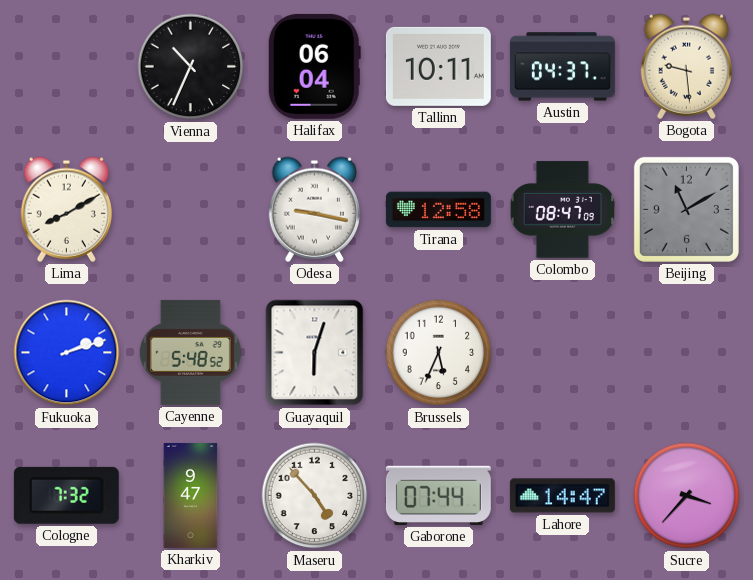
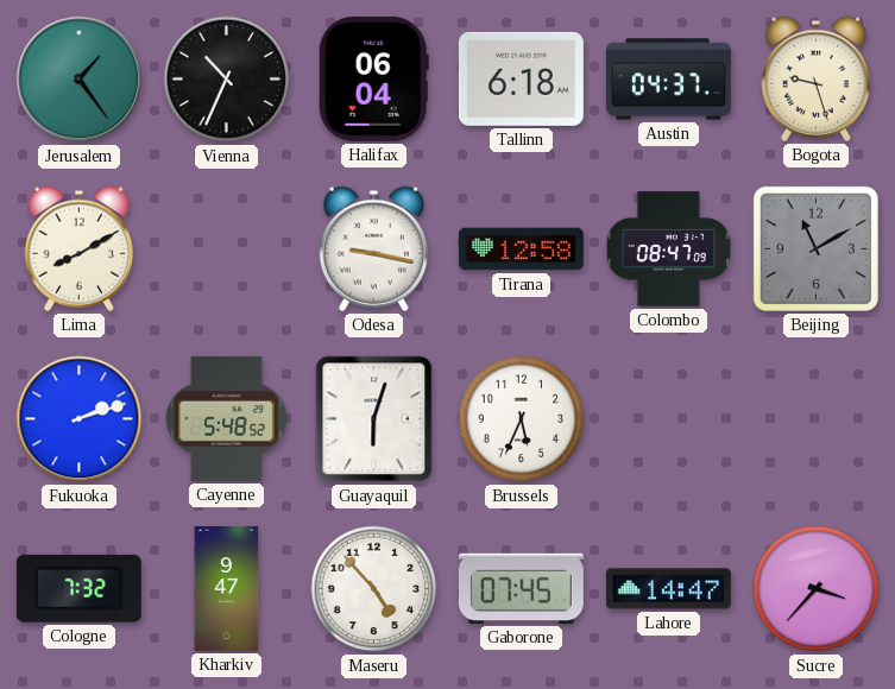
Jerusalem: none -> 1:24 (80, 80)
Tallinn: 10:11 -> 6:18 (521, 78)
Bogota: 9:29 -> 9:27 (815, 78)
Gaborone: 07:44 -> 07:45 (521, 588)
